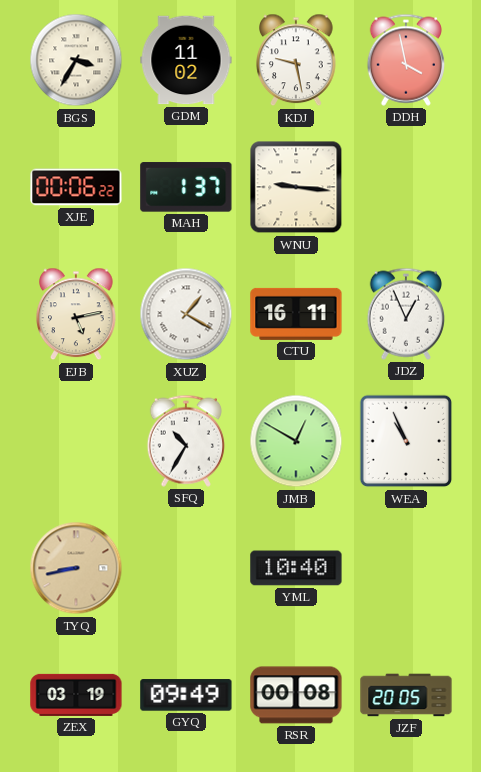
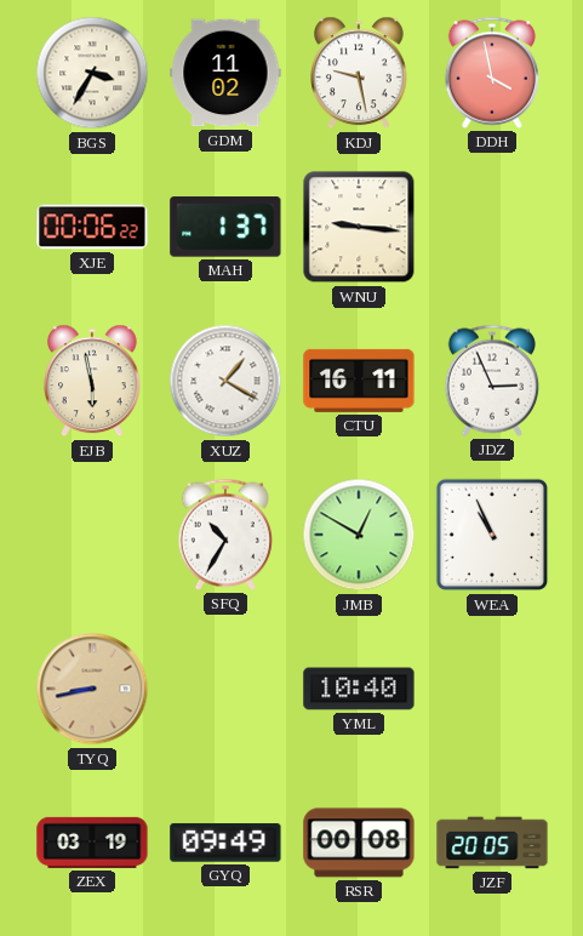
EJB: 5:13 -> 5:58 (92, 381)
JDZ: 12:56 -> 2:56 (491, 381)
